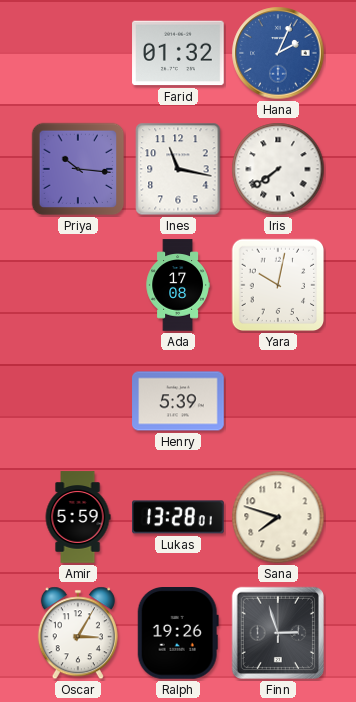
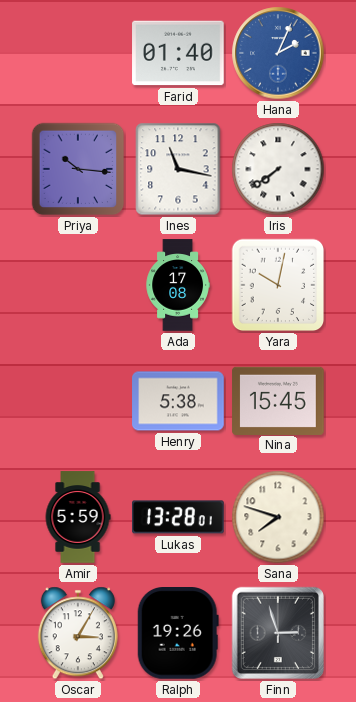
Farid: 01:32 -> 01:40 (178, 53)
Henry: 5:39 -> 5:38 (178, 401)
Nina: none -> 15:45 (278, 400)
